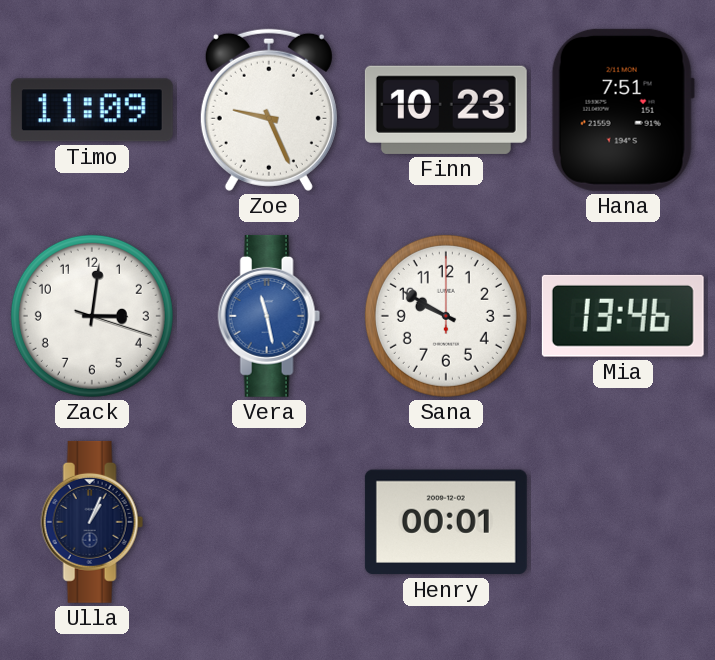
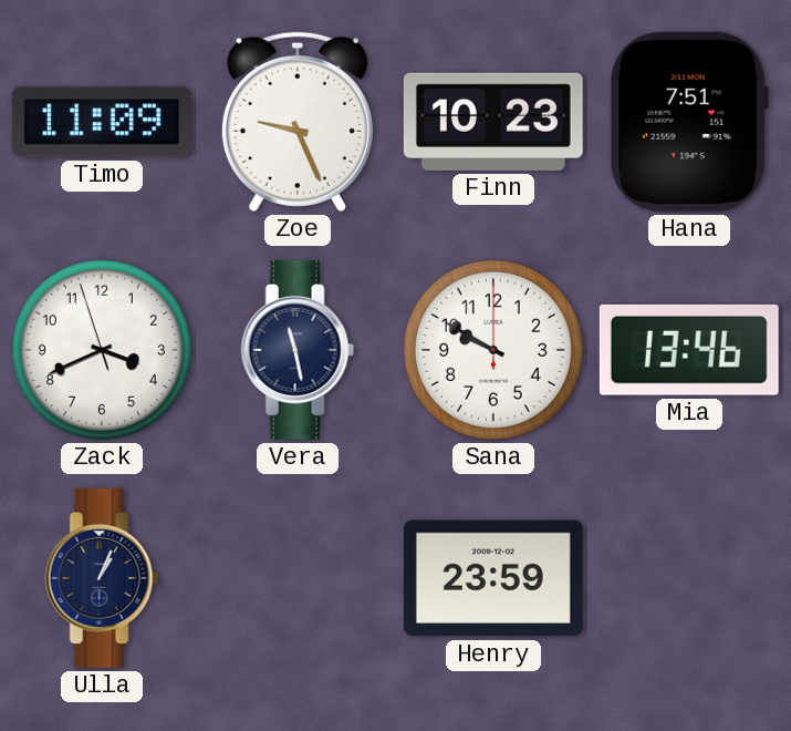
Zack: 3:01 -> 3:40 (102, 350)
Vera dial: blue -> navy (298, 350)
Henry: 00:01 -> 23:59 (493, 578)
